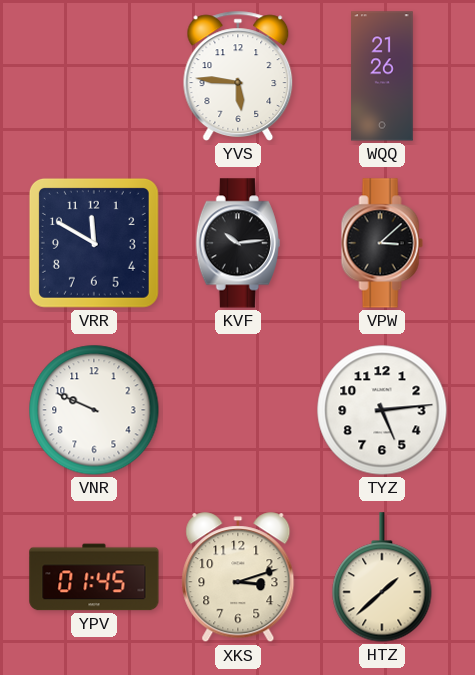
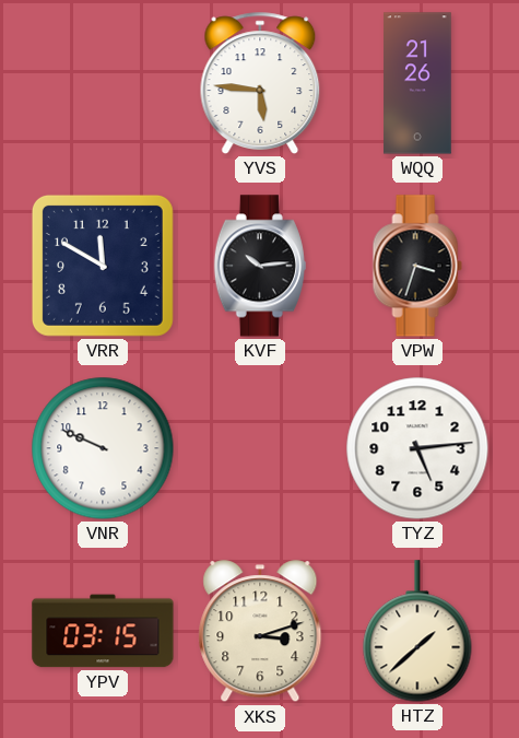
VPW: 3:08 -> 3:33 (417, 266)
YPV: 01:45 -> 03:15 (103, 631)
